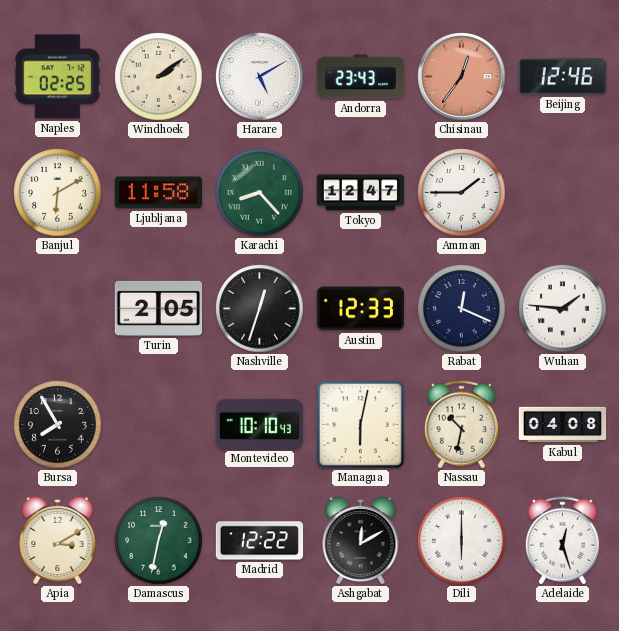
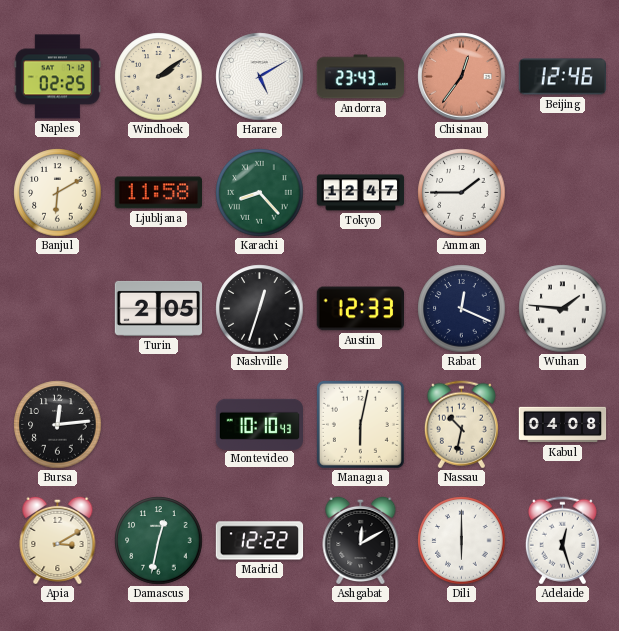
Bursa: 7:55 -> 12:14 (58, 425)
